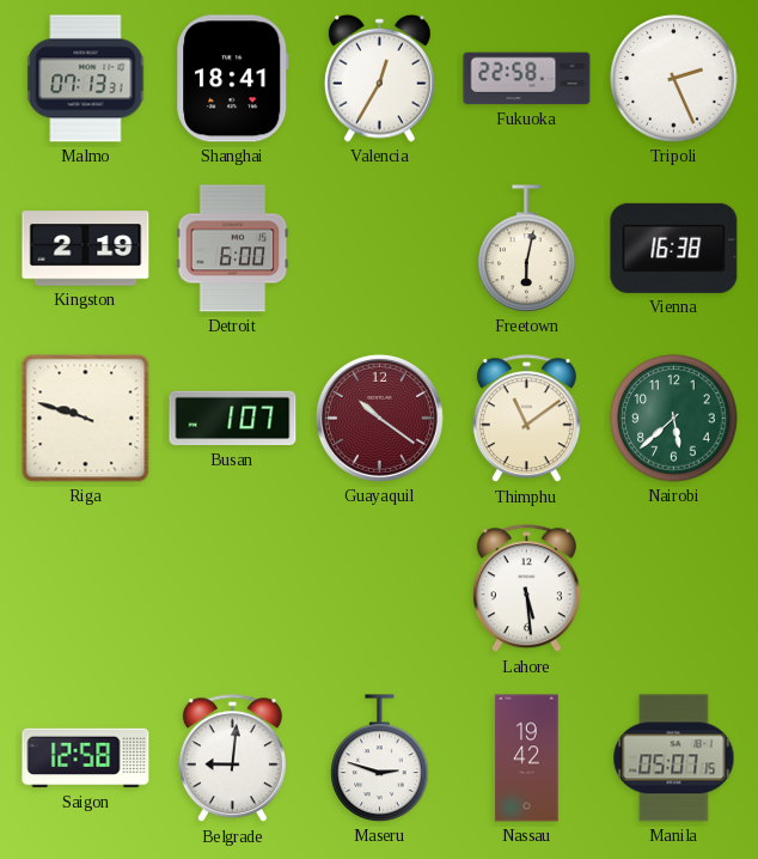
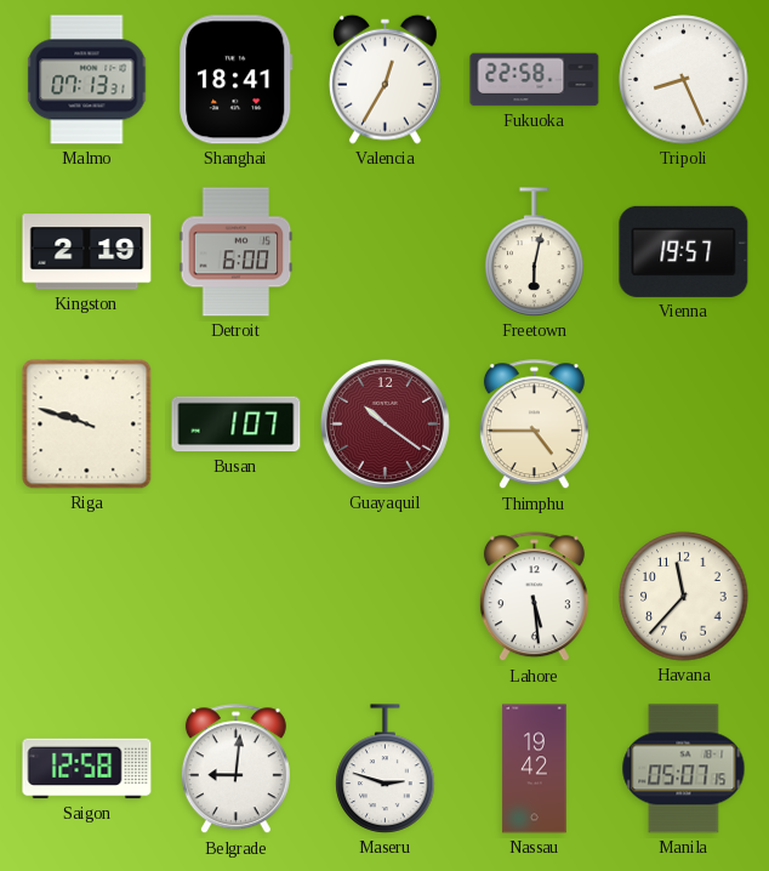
Tripoli: 2:26 -> 8:26 (684, 80)
Vienna: 16:38 -> 19:57 (684, 251)
Thimphu: 11:09 -> 4:45 (534, 425)
Nairobi: 5:38 -> none (674, 419)
Havana: none -> 11:37 (684, 597)
